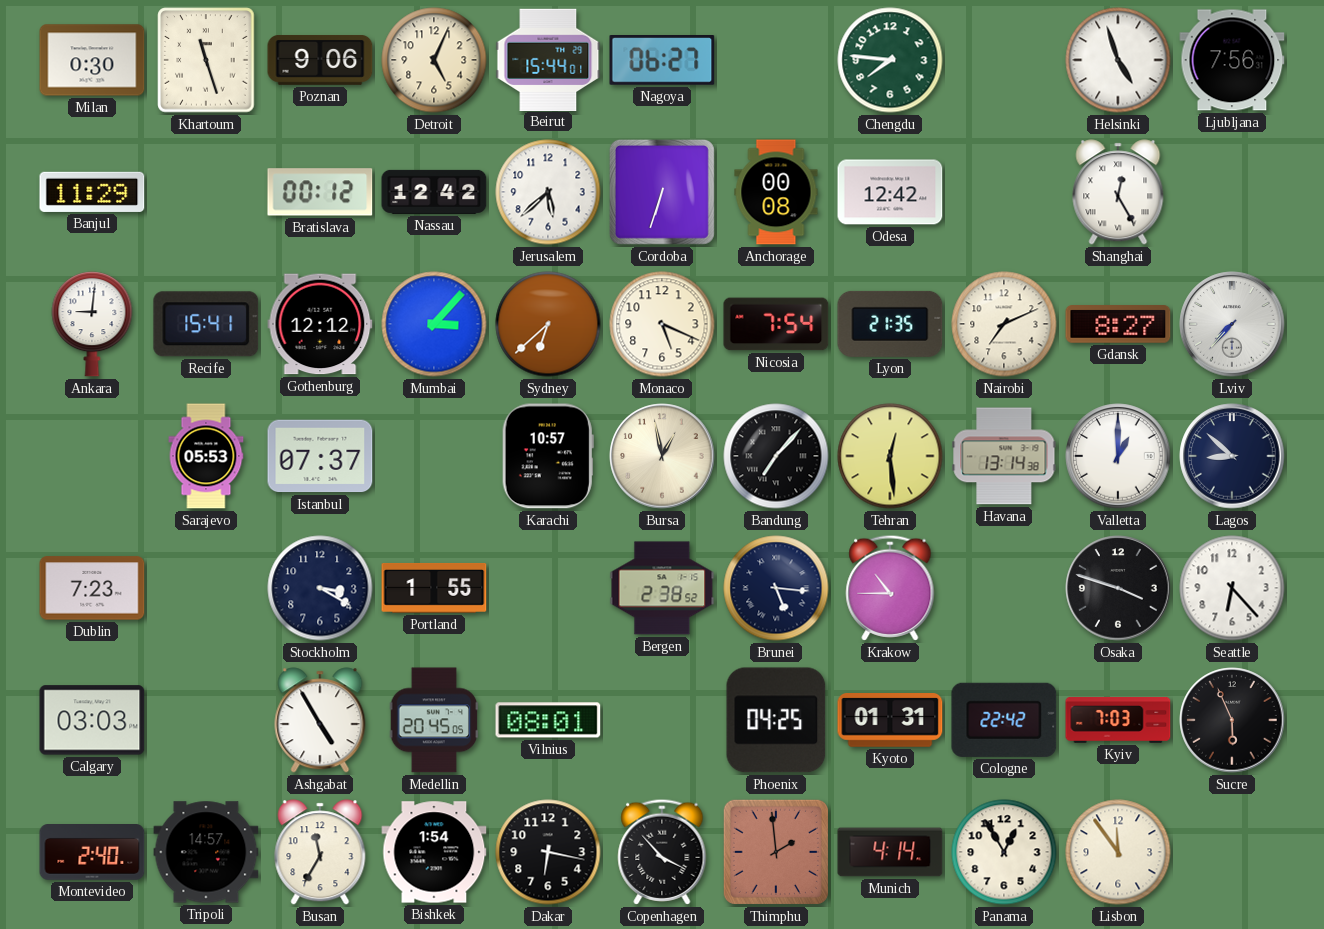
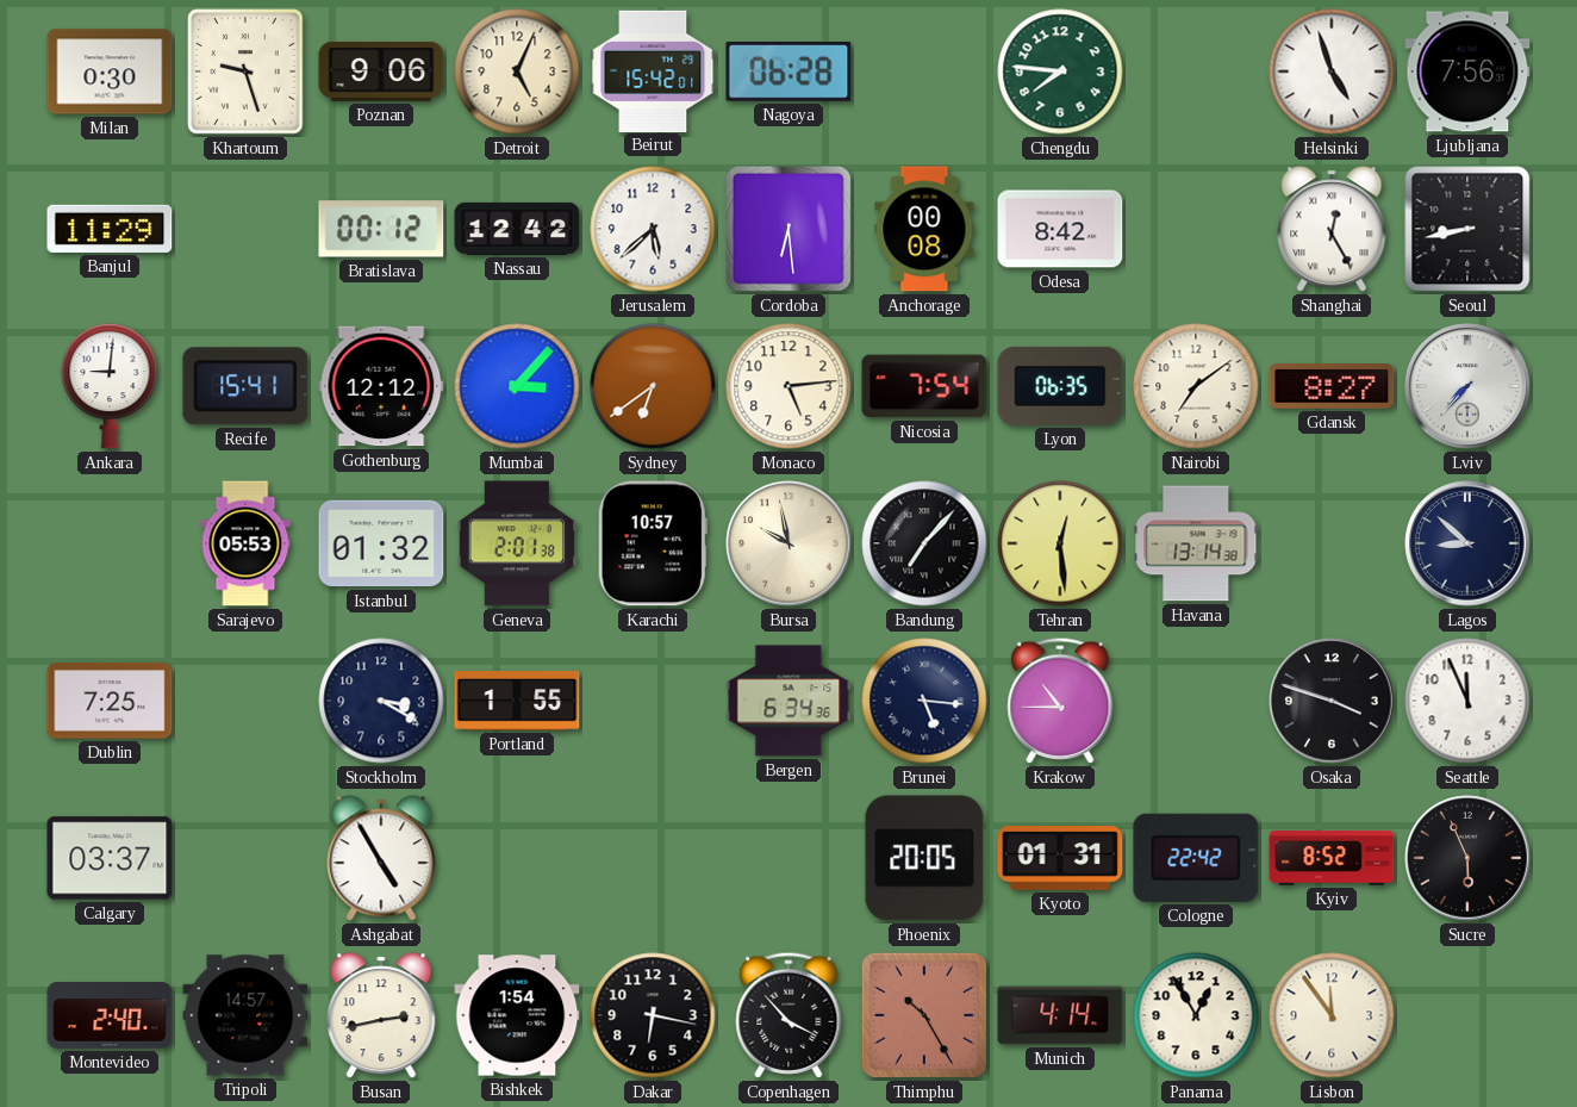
Khartoum: 11:27 -> 9:27 (245, 71)
Beirut: 15:44 -> 15:42 (653, 70)
Nagoya: 06:27 -> 06:28 (789, 73)
Cordoba: 6:33 -> 6:29 (789, 229)
Odesa: 12:42 -> 8:42 (1060, 229)
Seoul: none -> 8:43 (1467, 229)
Sydney: 6:38 -> 6:39 (653, 386)
Monaco: 5:19 -> 5:14 (789, 386)
Lyon: 21:35 -> 06:35 (1060, 386)
Nairobi: 7:11 -> 7:09 (1196, 386)
Istanbul: 07:37 -> 01:32 (381, 543)
Geneva: none -> 2:01 (517, 543)
Bursa: 12:58 -> 9:58 (789, 543)
Valletta: 1:00 -> none (1118, 456)
Dublin: 7:23 -> 7:25 (110, 701)
Bergen: 2:38 -> 6:34 (789, 701)
Seattle: 6:23 -> 11:56 (1467, 701)
Calgary: 03:03 -> 03:37 (110, 858)
Medellin: 20:45 -> none (434, 720)
Vilnius: 08:01 -> none (548, 720)
Phoenix: 04:25 -> 20:05 (924, 858)
Kyiv: 7:03 -> 8:52 (1332, 858)
Busan: 11:35 -> 2:43 (381, 1015)
Thimphu: 1:59 -> 10:25 (924, 1015)
